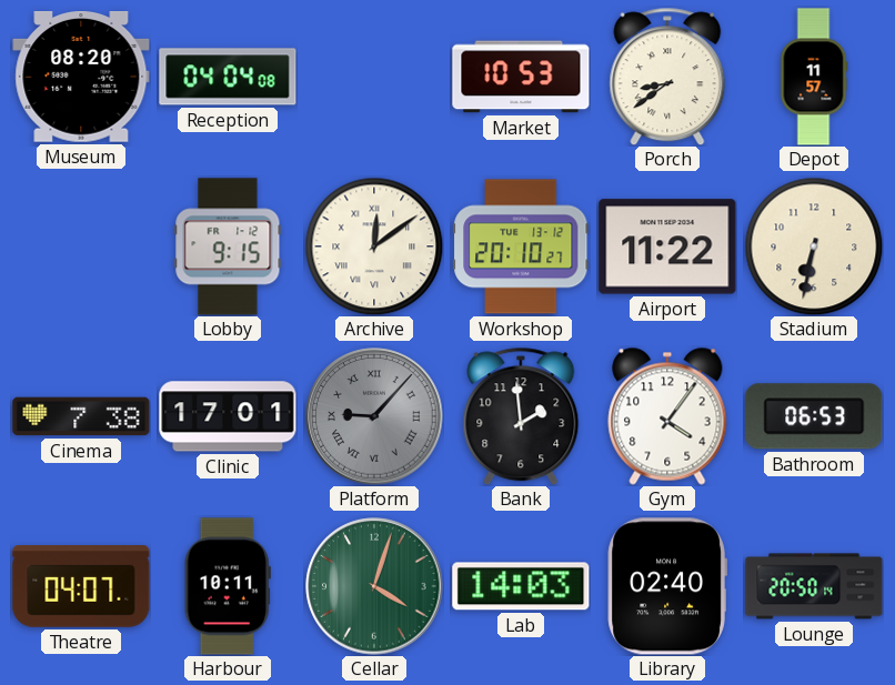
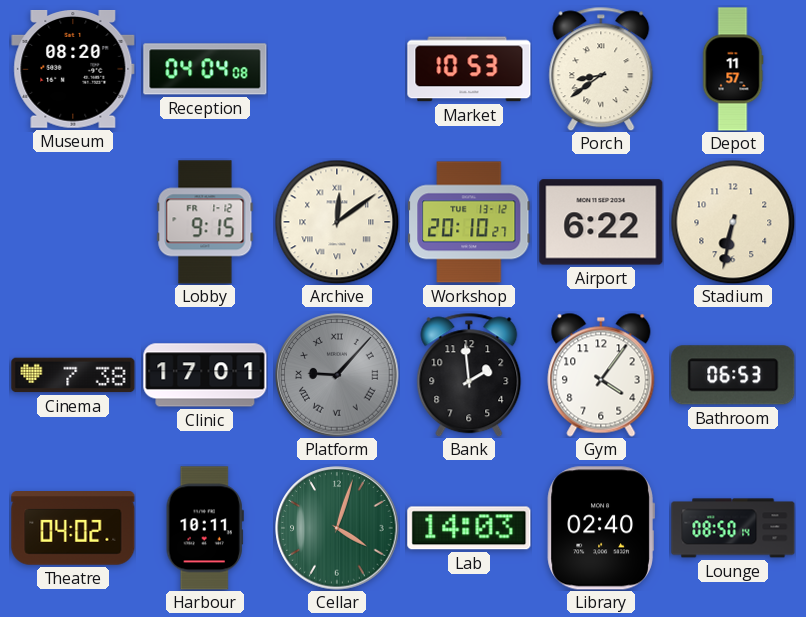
Airport: 11:22 -> 6:22 (601, 222)
Theatre: 04:07 -> 04:02 (73, 529)
Lounge: 20:50 -> 08:50 (733, 528)
